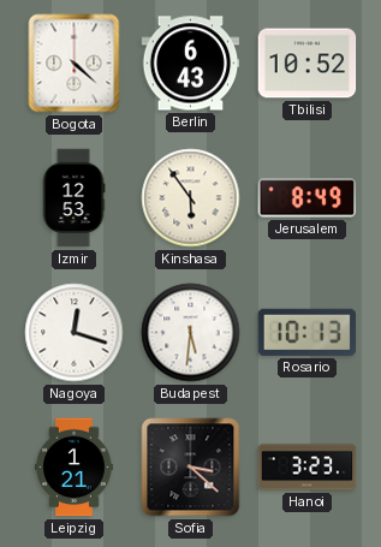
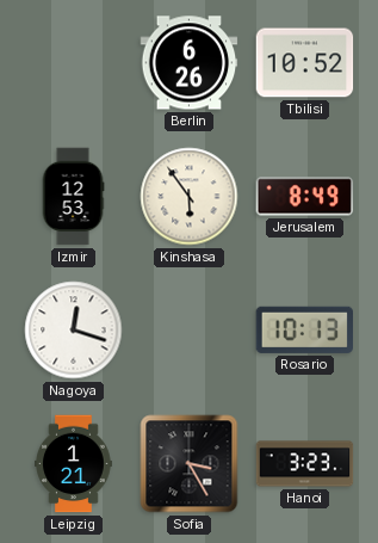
Bogota: 4:22 -> none (75, 64)
Berlin: 6:43 -> 6:26 (190, 63)
Budapest: 5:31 -> none (191, 333)
Sofia: 3:22 -> 3:25 (190, 464)
